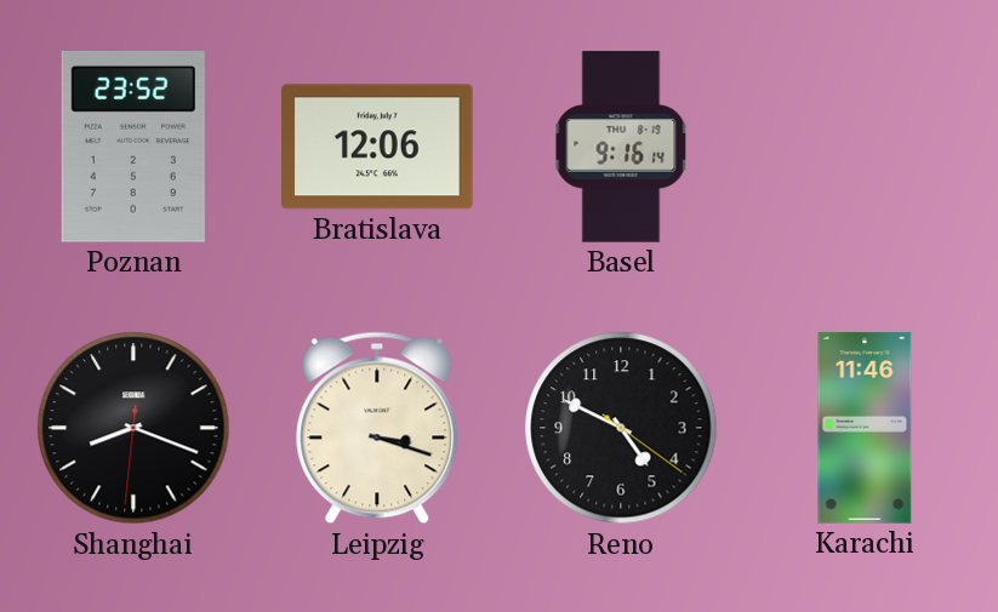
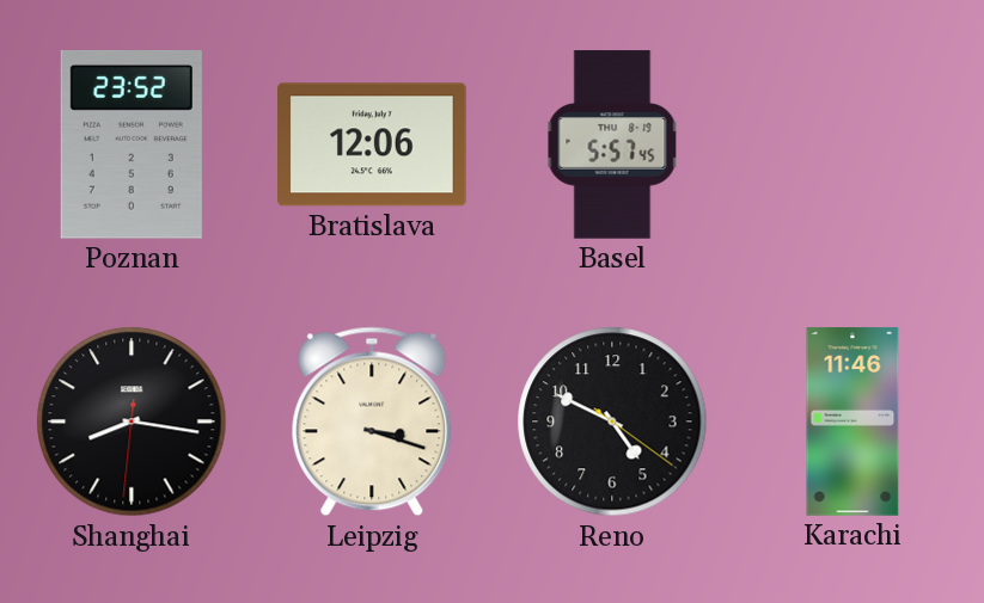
Basel: 9:16 -> 5:57 (612, 144)
Shanghai: 8:18 -> 8:16 (132, 422)
